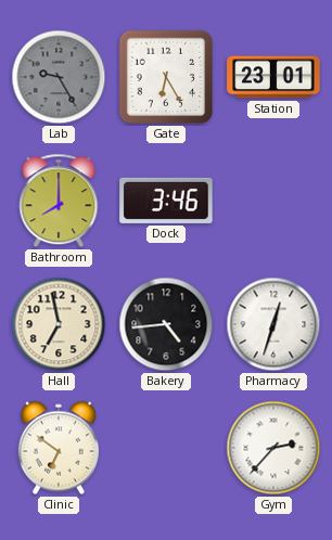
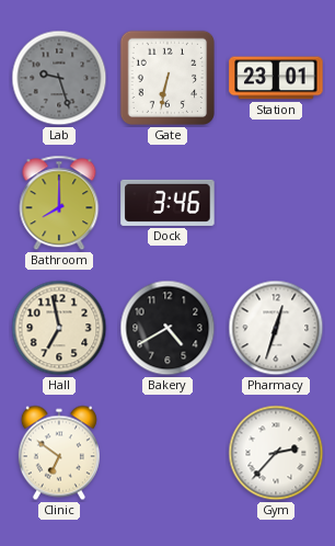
Lab: 9:25 -> 9:27 (59, 78)
Gate: 6:25 -> 6:32 (168, 78)
Bakery: 4:44 -> 4:40 (168, 328)
